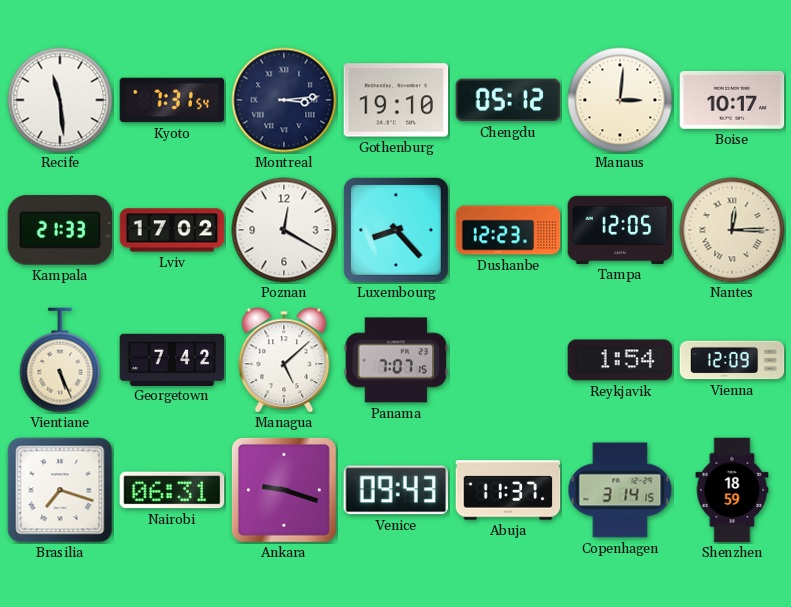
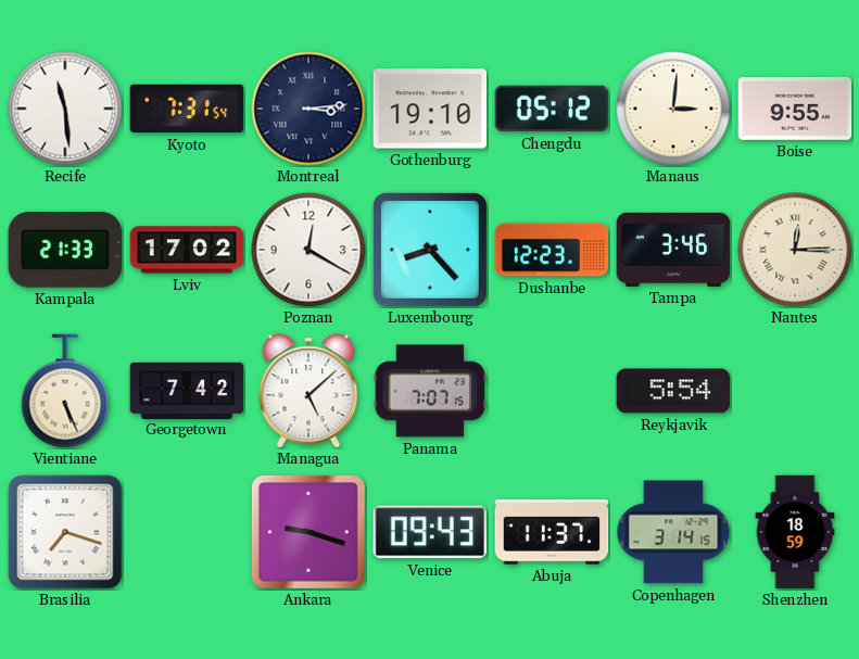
Boise: 10:17 -> 9:55 (795, 110)
Tampa: 12:05 -> 3:46 (673, 250)
Reykjavik: 1:54 -> 5:54 (673, 391)
Vienna: 12:09 -> none (732, 360)
Nairobi: 06:31 -> none (172, 490)
